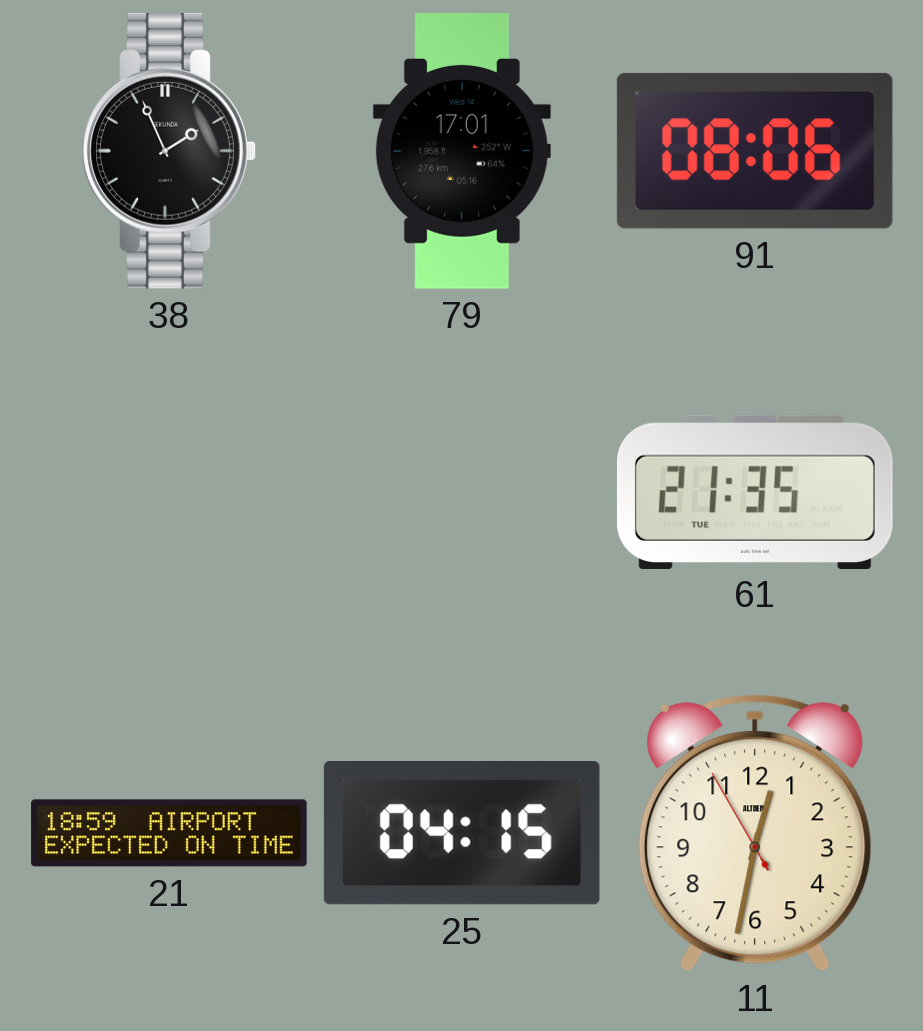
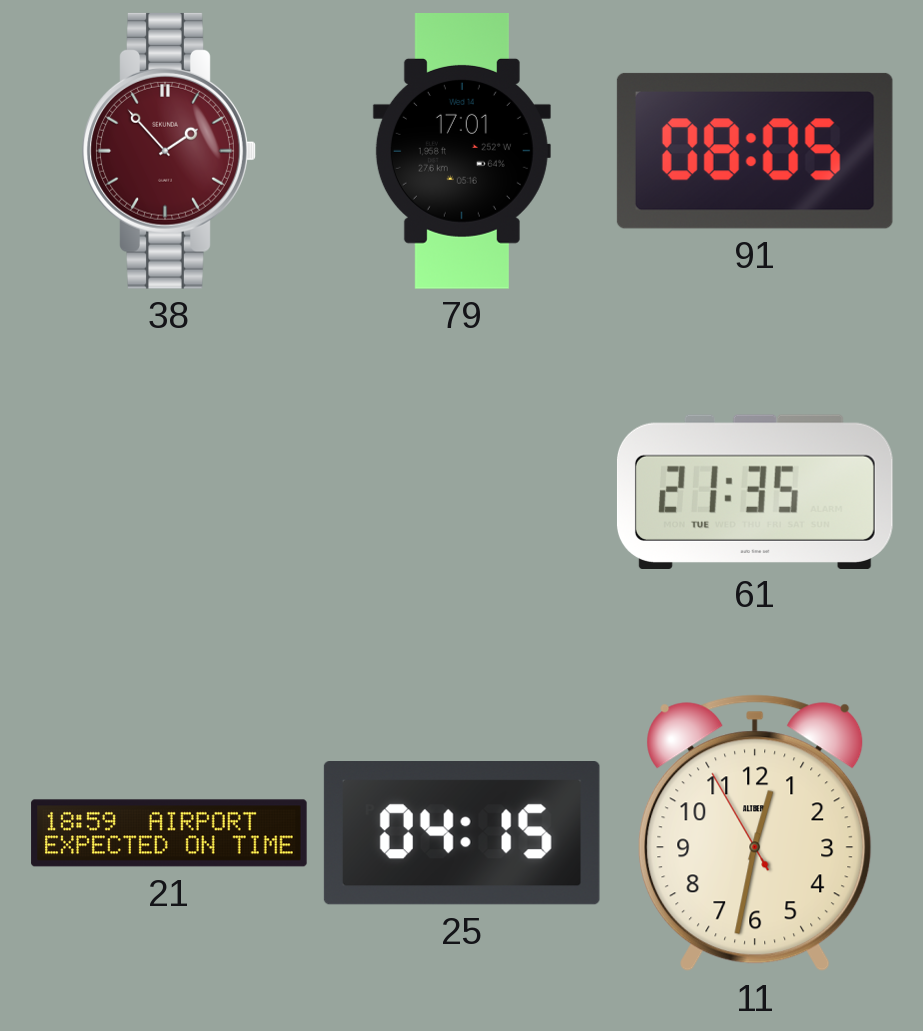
38: 1:56 -> 1:53 (169, 151)
38 dial: black -> burgundy (169, 151)
91: 08:06 -> 08:05 (755, 151)
